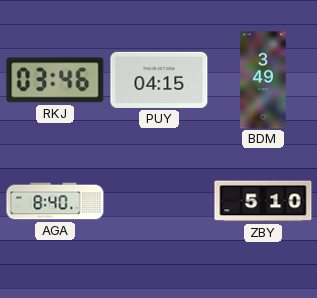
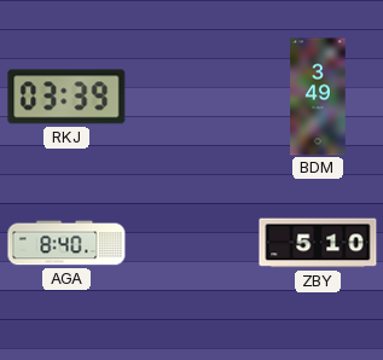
RKJ: 03:46 -> 03:39 (66, 97)
PUY: 04:15 -> none (159, 80)
